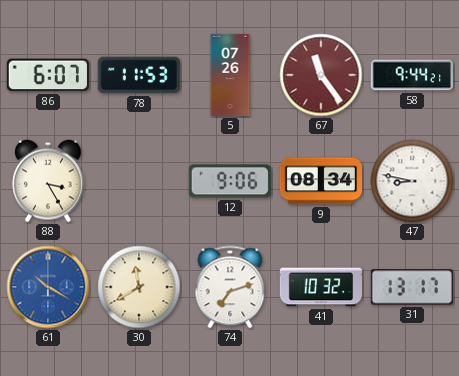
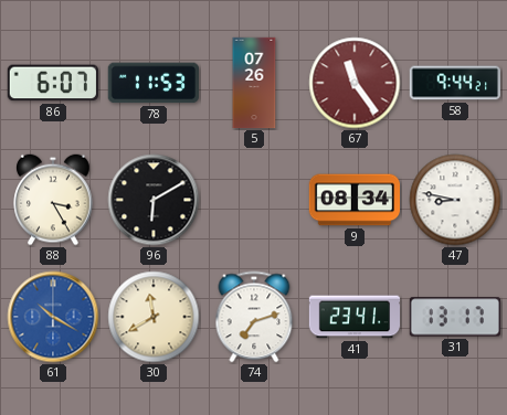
96: none -> 6:10 (154, 200)
12: 9:06 -> none (230, 181)
41: 10:32 -> 23:41 (355, 317)
